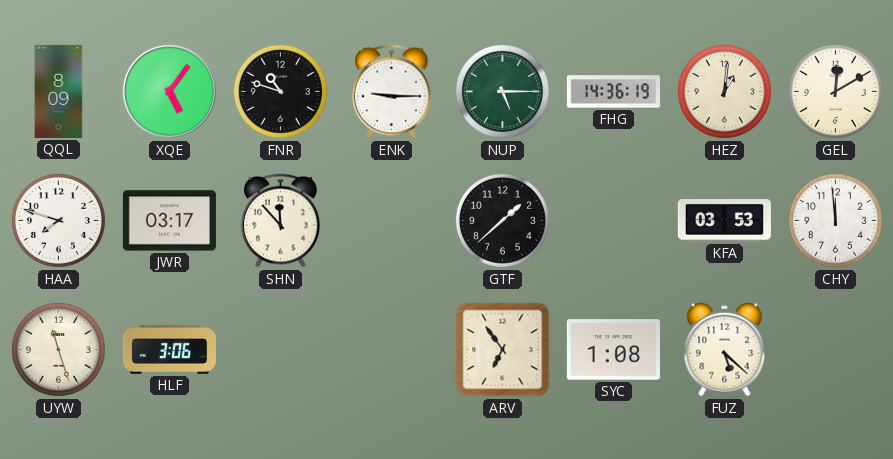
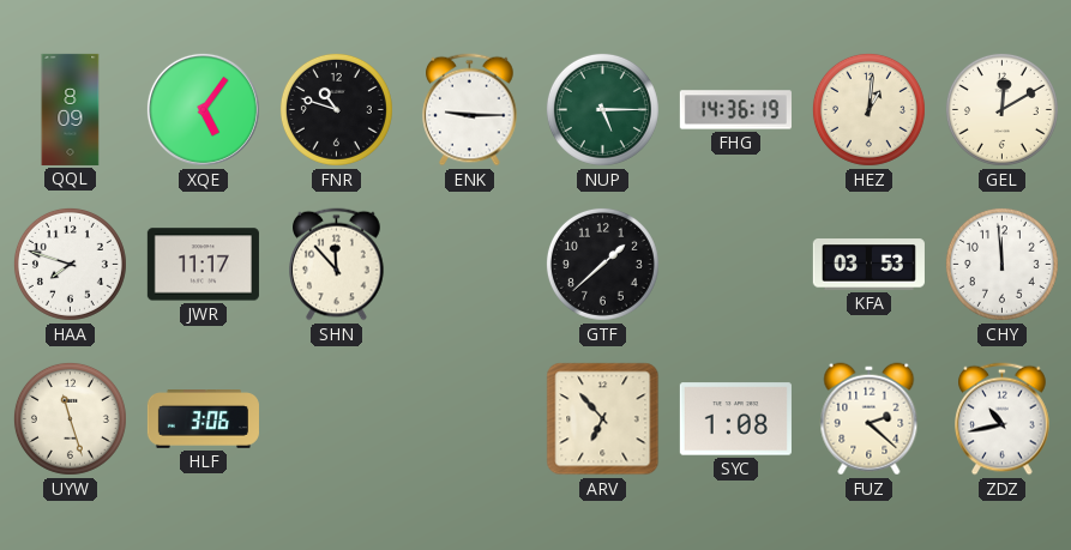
JWR: 03:17 -> 11:17 (203, 265)
ARV: 6:54 -> 6:53 (603, 419)
FUZ: 5:22 -> 2:22 (870, 419)
ZDZ: none -> 10:43 (1003, 419)
